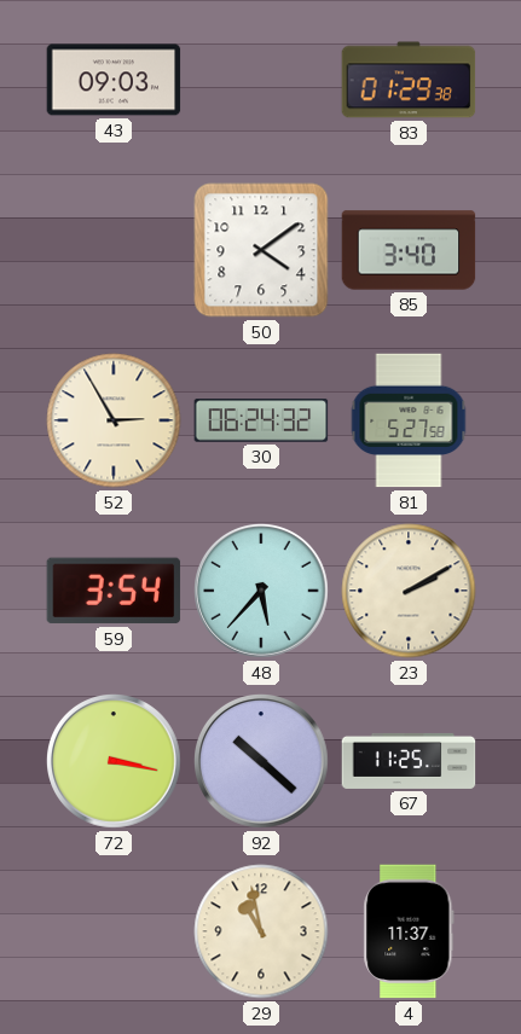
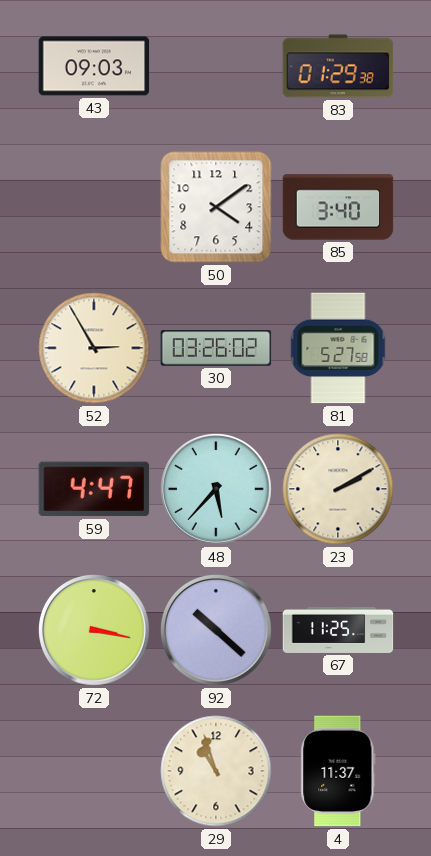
30: 06:24 -> 03:26 (216, 348)
59: 3:54 -> 4:47 (94, 489)
29: 10:58 -> 10:57 (216, 771)
